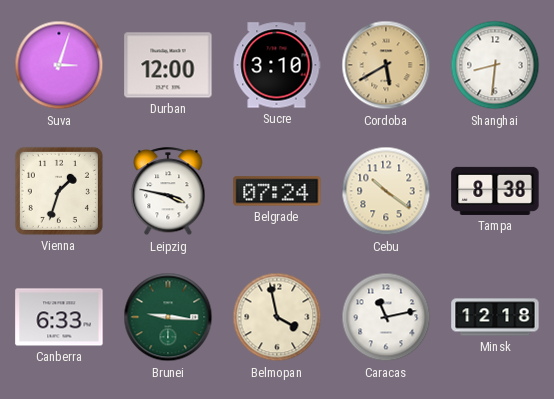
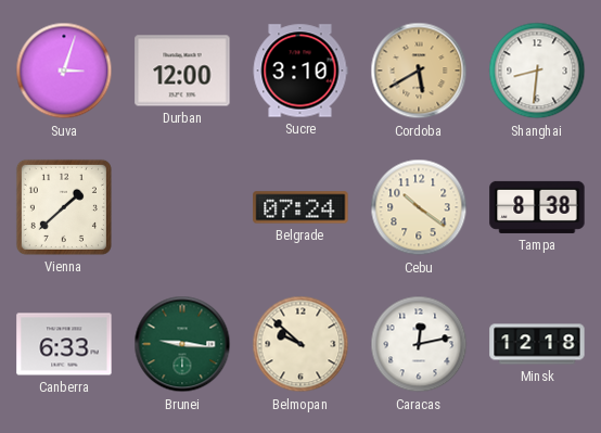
Vienna: 1:33 -> 1:38 (64, 207)
Leipzig: 3:47 -> none (168, 192)
Belmopan: 3:58 -> 9:52 (300, 344)
Caracas: 11:13 -> 12:13 (419, 344)
